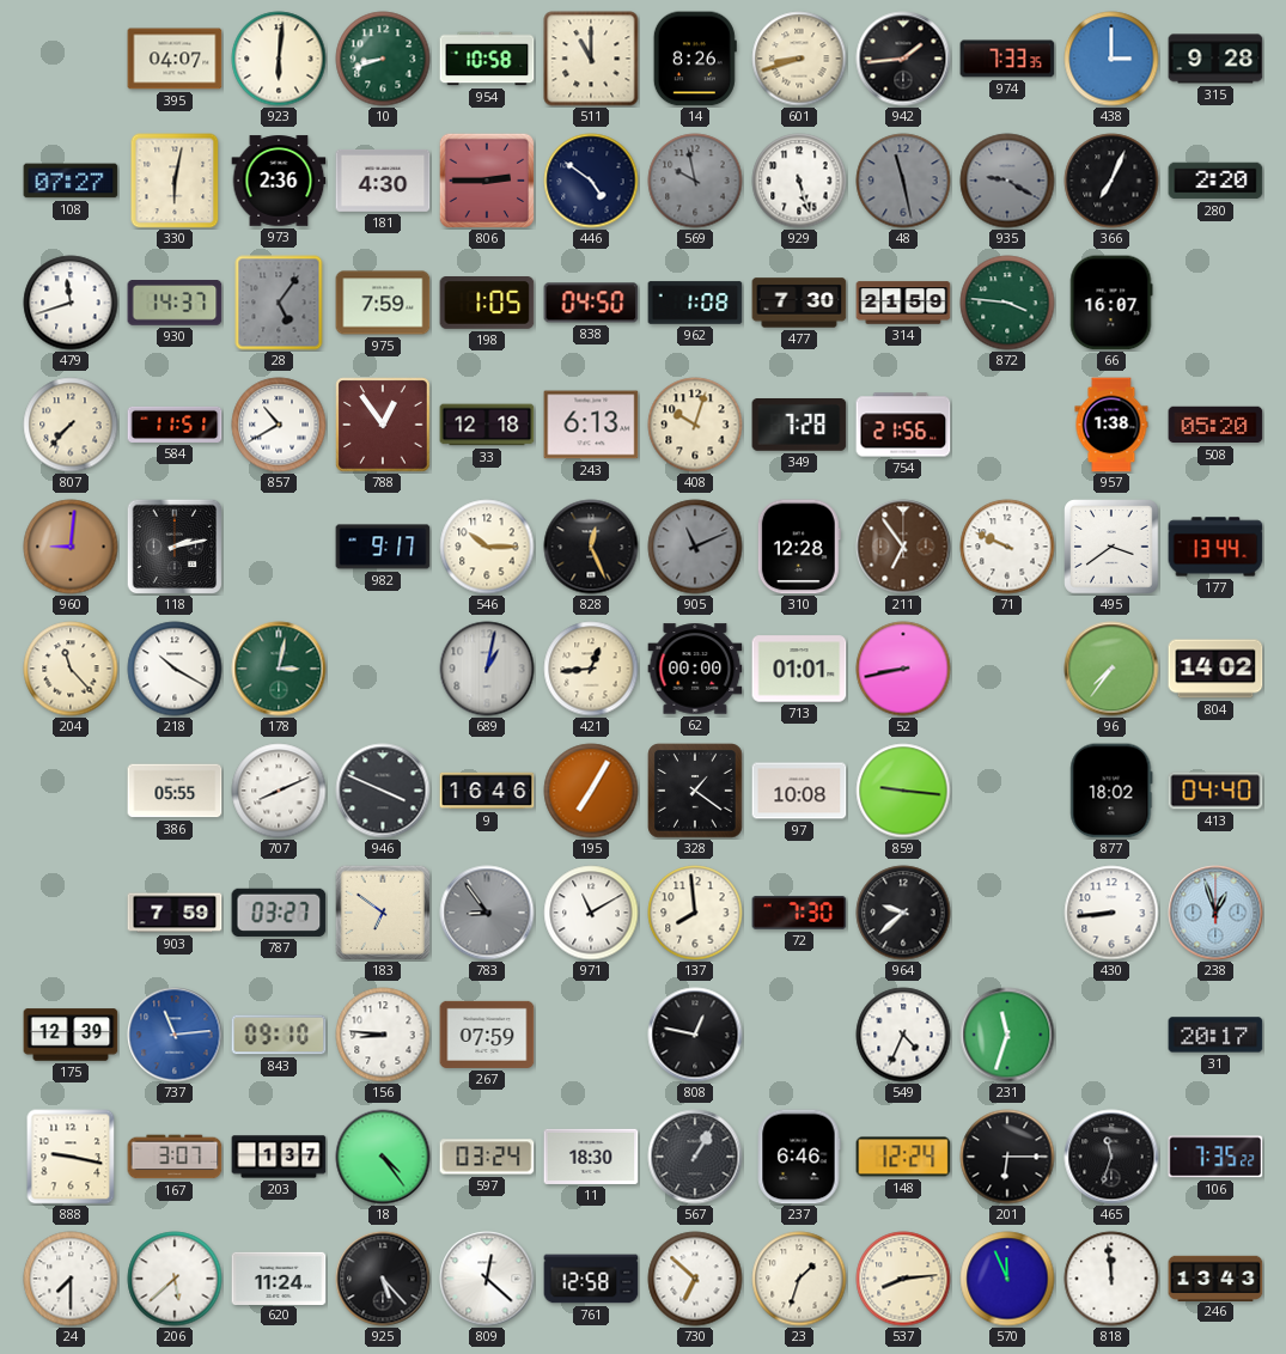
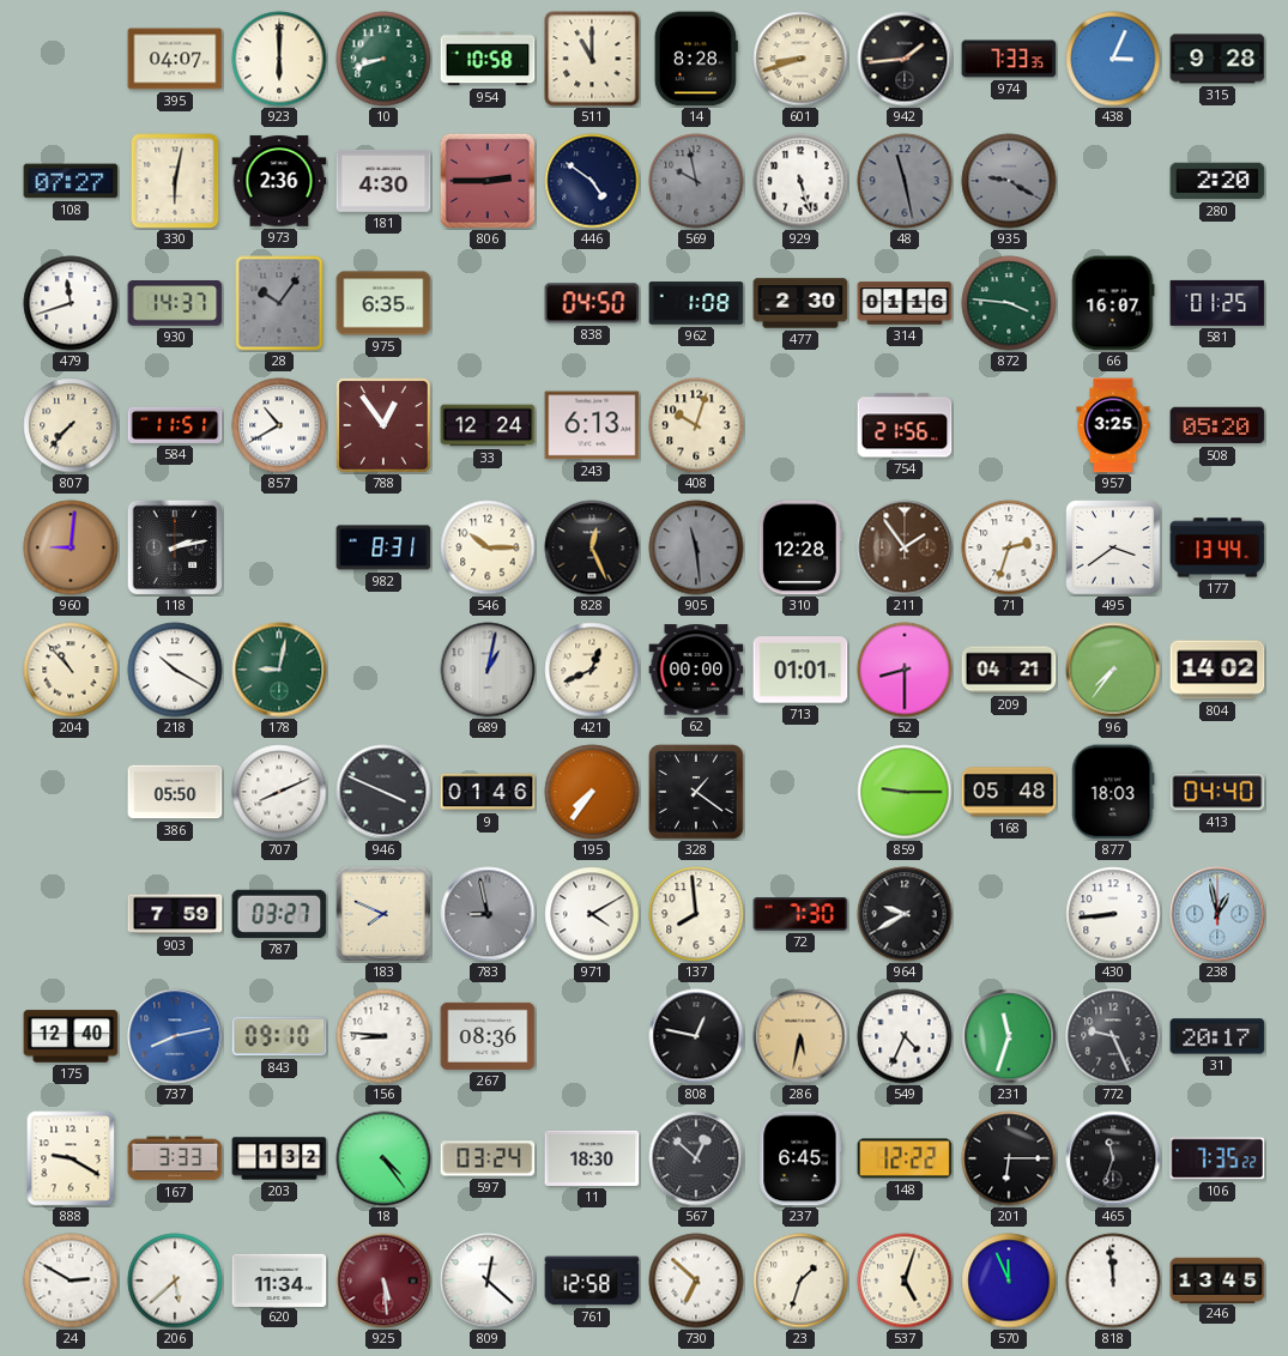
923: 6:01 -> 6:00 (279, 59)
14: 8:26 -> 8:28 (696, 59)
438: 3:00 -> 3:04 (1113, 59)
366: 7:04 -> none (1111, 181)
28: 5:06 -> 10:06 (279, 303)
975: 7:59 -> 6:35 (383, 303)
198: 1:05 -> none (487, 304)
477: 7:30 -> 2:30 (800, 303)
314: 21:59 -> 01:16 (905, 303)
581: none -> 01:25 (1217, 303)
33: 12:18 -> 12:24 (488, 425)
349: 7:28 -> none (799, 426)
957: 1:38 -> 3:25 (1113, 425)
982: 9:17 -> 8:31 (383, 547)
905: 11:11 -> 11:29 (696, 547)
211: 6:54 -> 1:54 (905, 547)
71: 9:49 -> 2:33 (1009, 547)
204: 11:23 -> 10:53 (71, 670)
178: 3:02 -> 9:02 (279, 670)
421: 12:44 -> 12:41 (592, 670)
52: 8:43 -> 8:30 (905, 670)
209: none -> 04:21 (1009, 670)
386: 05:55 -> 05:50 (175, 792)
9: 16:46 -> 01:46 (488, 792)
195: 7:05 -> 7:36 (592, 792)
97: 10:08 -> none (799, 791)
859: 9:16 -> 9:15 (905, 792)
168: none -> 05:48 (1009, 792)
877: 18:02 -> 18:03 (1113, 792)
183: 6:51 -> 7:49 (383, 914)
783: 8:54 -> 8:58 (488, 914)
971: 11:10 -> 4:10 (592, 914)
964: 9:38 -> 9:40 (905, 914)
238: 12:57 -> 12:58 (1217, 914)
175: 12:39 -> 12:40 (71, 1036)
737: 11:14 -> 8:13 (175, 1036)
267: 07:59 -> 08:36 (488, 1036)
286: none -> 5:32 (800, 1036)
772: none -> 9:26 (1113, 1036)
888: 9:17 -> 9:20 (71, 1158)
167: 3:07 -> 3:33 (175, 1158)
203: 1:37 -> 1:32 (279, 1158)
567: 1:05 -> 12:52 (696, 1158)
237: 6:46 -> 6:45 (800, 1158)
148: 12:24 -> 12:22 (905, 1158)
24: 7:30 -> 2:50 (71, 1281)
620: 11:24 -> 11:34 (279, 1279)
925: 5:23 -> 5:29 (383, 1281)
925 dial: black -> burgundy (383, 1281)
537: 8:14 -> 5:03 (905, 1281)
246: 13:43 -> 13:45 (1217, 1279)
